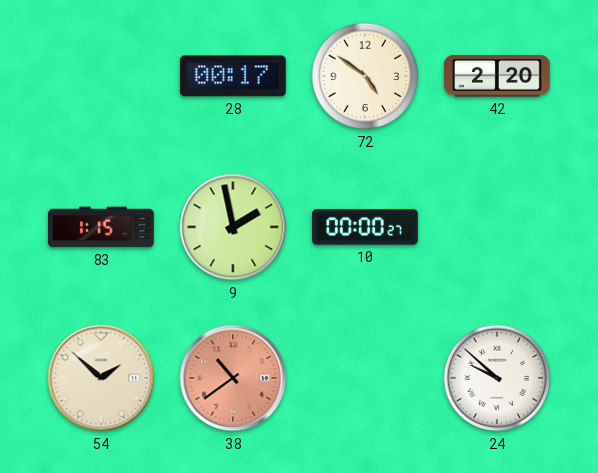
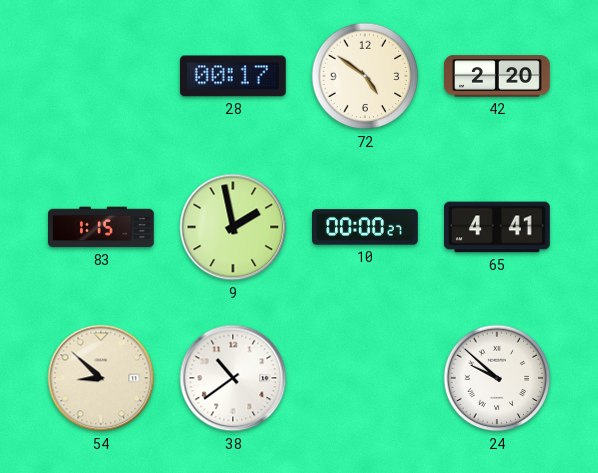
65: none -> 4:41 (498, 227)
54: 1:52 -> 8:52 (101, 378)
38 dial: salmon -> white (233, 378)
